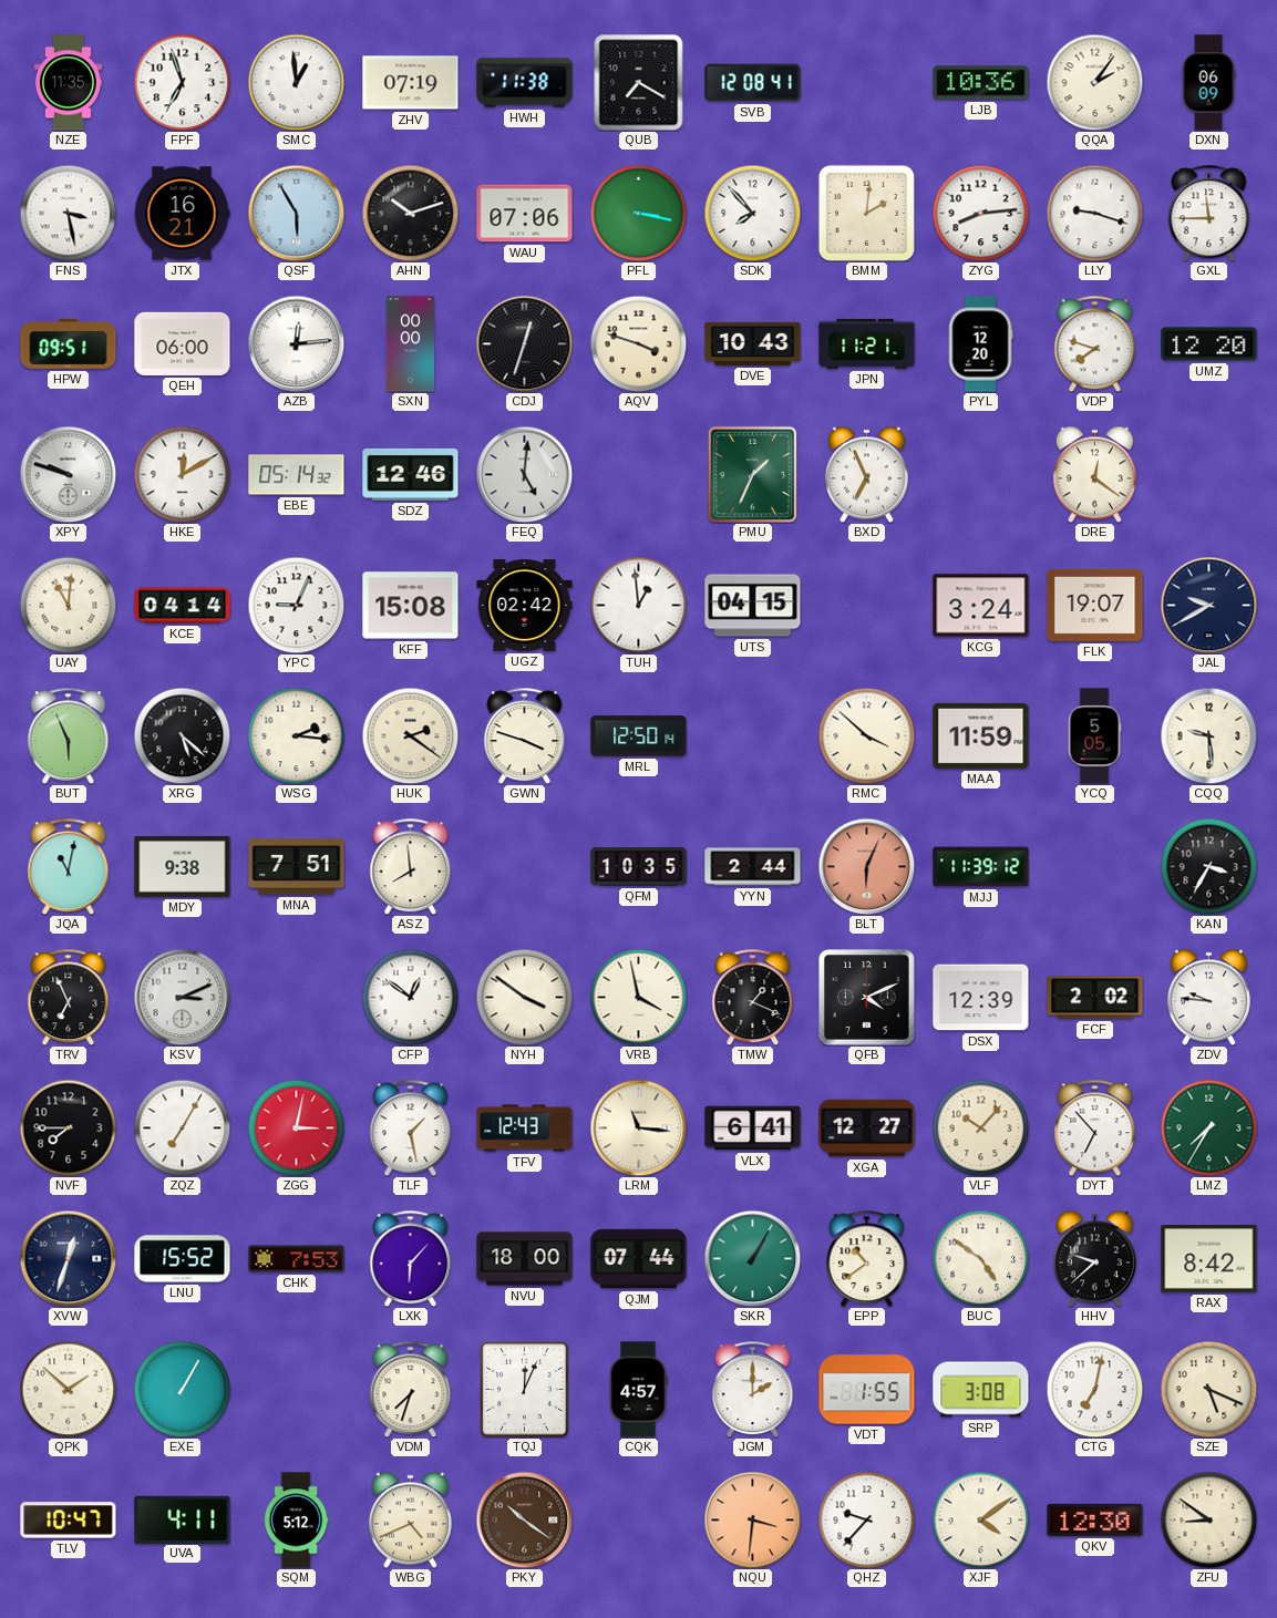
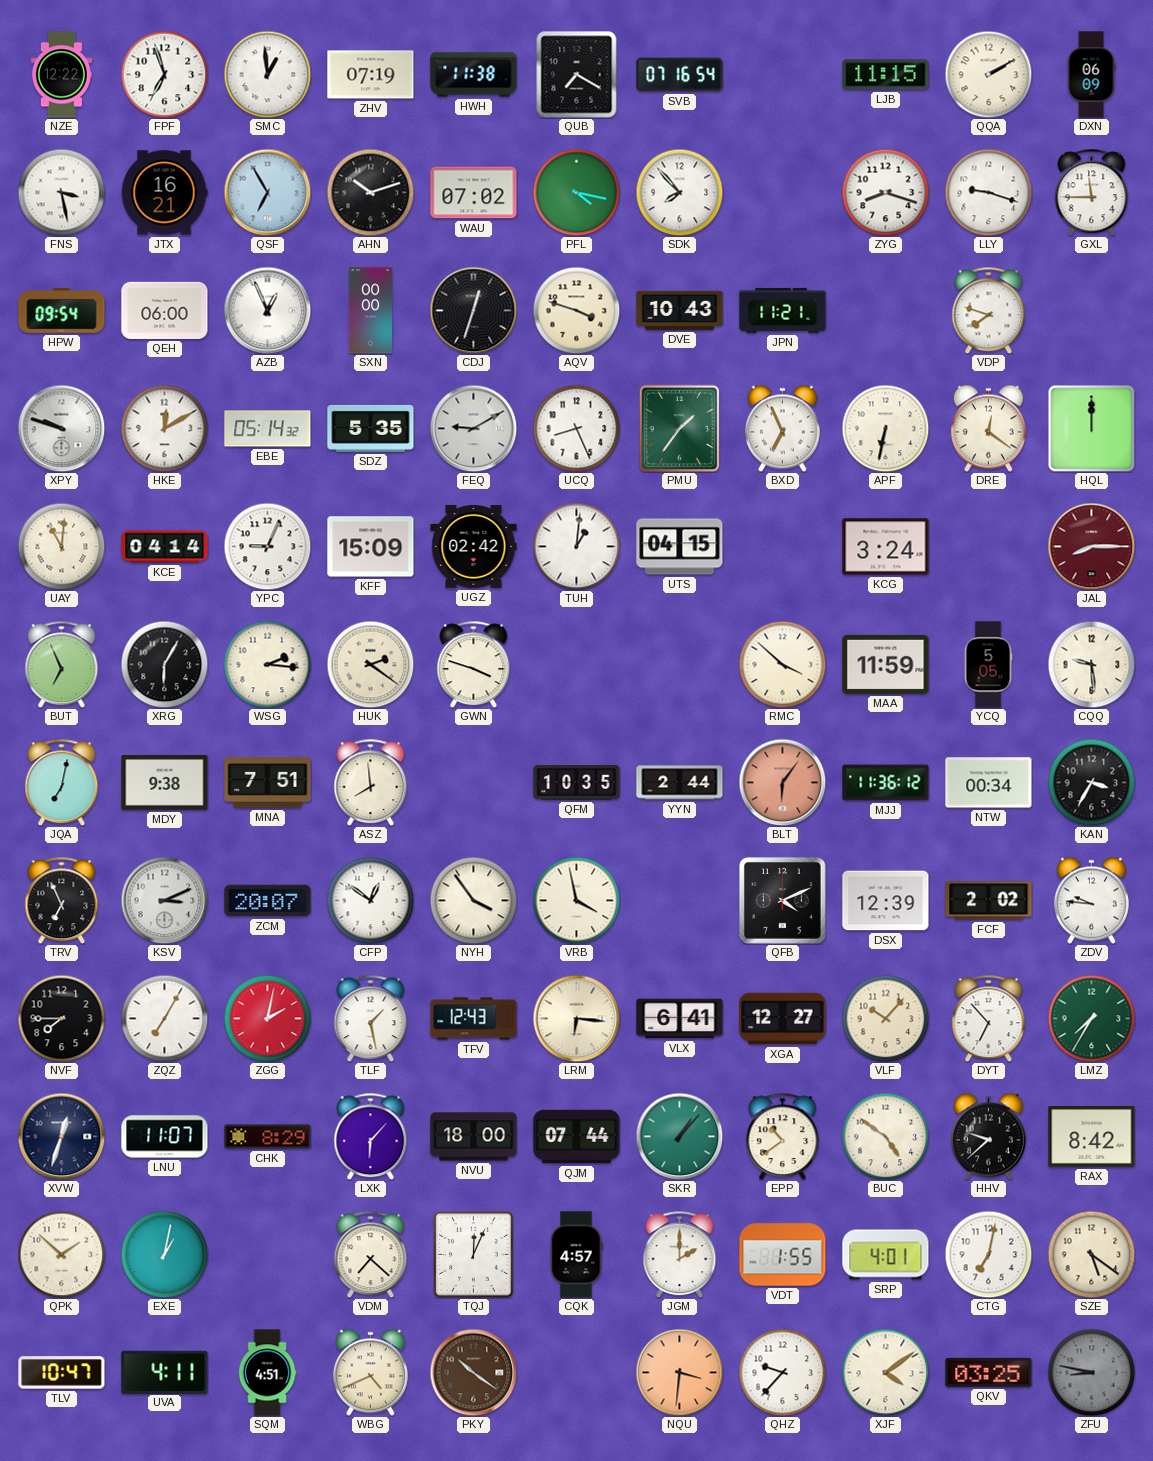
NZE: 11:35 -> 12:22 (61, 75)
SVB: 12:08 -> 07:16 (680, 75)
LJB: 10:36 -> 11:15 (886, 75)
QQA: 2:06 -> 2:10 (988, 74)
QSF: 5:55 -> 6:55 (267, 192)
WAU: 07:06 -> 07:02 (474, 193)
PFL: 3:17 -> 4:17 (576, 192)
BMM: 2:01 -> none (866, 213)
ZYG: 8:14 -> 8:18 (885, 192)
HPW: 09:51 -> 09:54 (62, 311)
AZB: 12:14 -> 12:56 (267, 310)
PYL: 12:20 -> none (980, 344)
UMZ: 12:20 -> none (1209, 344)
SDZ: 12:46 -> 5:35 (371, 428)
FEQ: 5:01 -> 9:10 (473, 428)
UCQ: none -> 8:26 (576, 428)
PMU: 1:34 -> 1:36 (679, 428)
APF: none -> 6:32 (885, 428)
HQL: none -> 12:00 (1091, 428)
KFF: 15:08 -> 15:09 (371, 547)
TUH: 12:59 -> 1:01 (576, 546)
FLK: 19:07 -> none (1095, 605)
JAL: 9:40 -> 8:15 (1091, 546)
JAL dial: navy -> burgundy (1091, 546)
BUT: 5:56 -> 6:56 (62, 664)
XRG: 5:22 -> 6:05 (164, 664)
MRL: 12:50 -> none (639, 736)
JQA: 11:02 -> 7:02 (62, 782)
BLT: 6:04 -> 6:06 (782, 782)
MJJ: 11:39 -> 11:36 (886, 783)
NTW: none -> 00:34 (989, 783)
ZCM: none -> 20:07 (268, 901)
NYH: 3:51 -> 3:54 (473, 900)
TMW: 1:19 -> none (753, 997)
ZGG: 3:02 -> 2:02 (267, 1018)
LRM: 11:16 -> 6:16 (576, 1018)
LNU: 15:52 -> 11:07 (165, 1137)
CHK: 7:53 -> 8:29 (268, 1137)
SKR: 1:05 -> 1:07 (679, 1136)
EXE: 1:05 -> 1:02 (164, 1254)
VDM: 7:33 -> 7:22 (371, 1254)
SRP: 3:08 -> 4:01 (886, 1255)
SZE: 5:19 -> 5:21 (1091, 1254)
SQM: 5:12 -> 4:51 (267, 1373)
QKV: 12:30 -> 03:25 (989, 1372)
ZFU: 8:51 -> 8:47 (1091, 1372)
ZFU dial: cream -> grey (1091, 1372)
